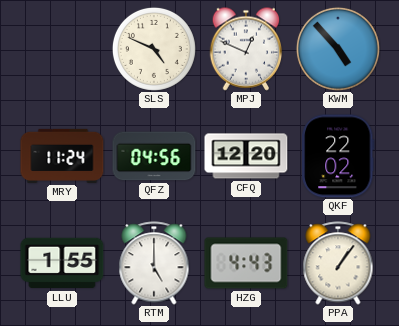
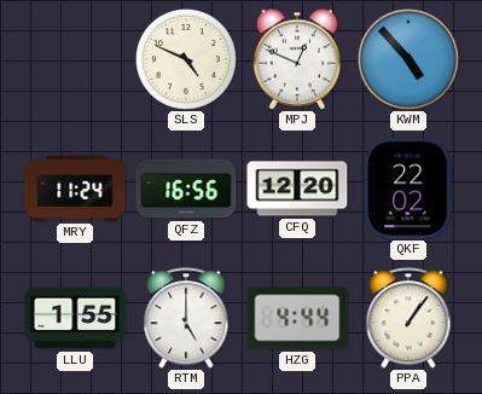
QFZ: 04:56 -> 16:56 (186, 189)
HZG: 4:43 -> 4:44 (297, 318)
